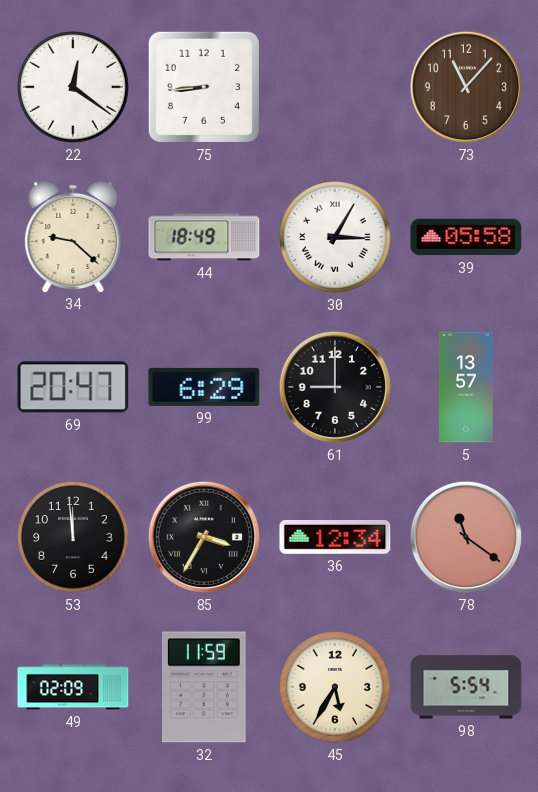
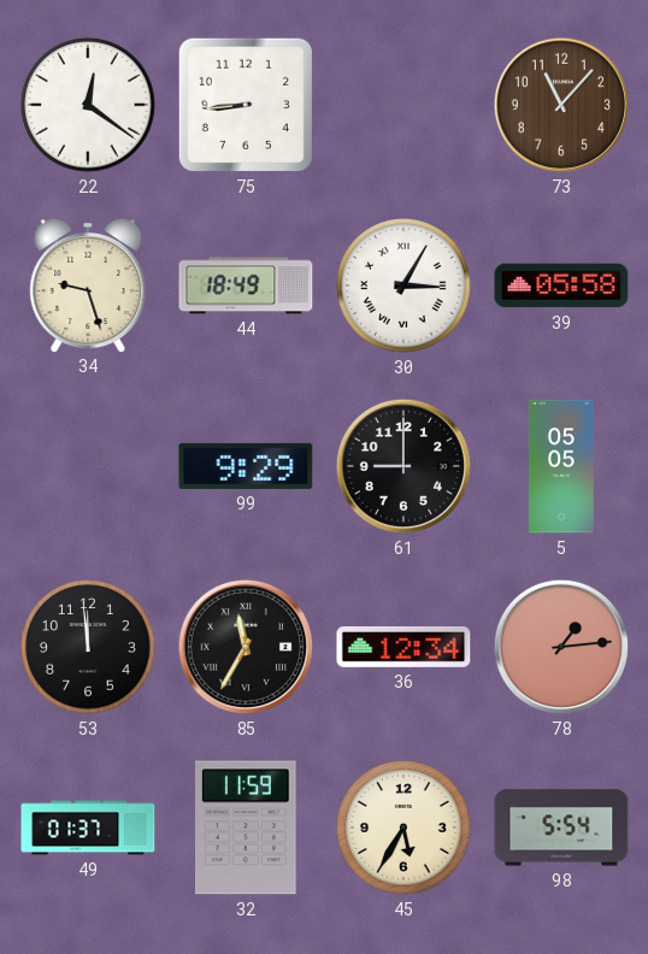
34: 9:22 -> 9:27 (88, 284)
69: 20:47 -> none (73, 387)
99: 6:29 -> 9:29 (246, 466)
5: 13:57 -> 05:05 (561, 466)
85: 3:35 -> 11:35 (246, 647)
78: 11:21 -> 1:14 (561, 647)
49: 02:09 -> 01:37 (88, 828)
